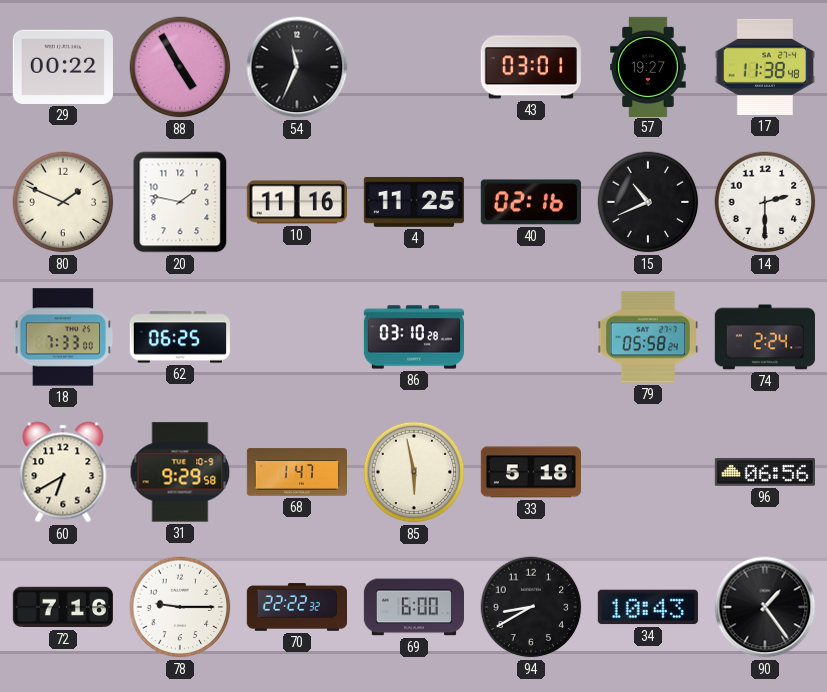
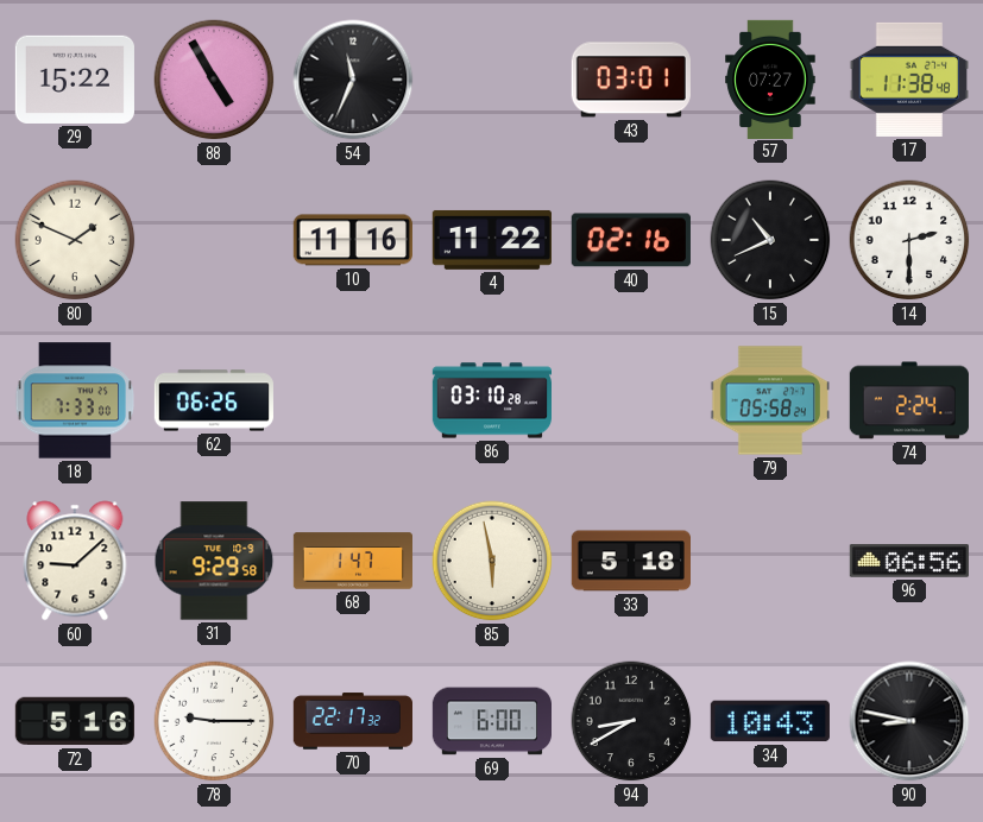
29: 00:22 -> 15:22 (75, 80)
57: 19:27 -> 07:27 (770, 78)
20: 1:47 -> none (180, 202)
4: 11:25 -> 11:22 (492, 240)
62: 06:25 -> 06:26 (214, 400)
60: 6:40 -> 9:08 (75, 561)
72: 7:16 -> 5:16 (75, 721)
70: 22:22 -> 22:17 (352, 721)
90: 1:24 -> 8:47 (909, 721)
